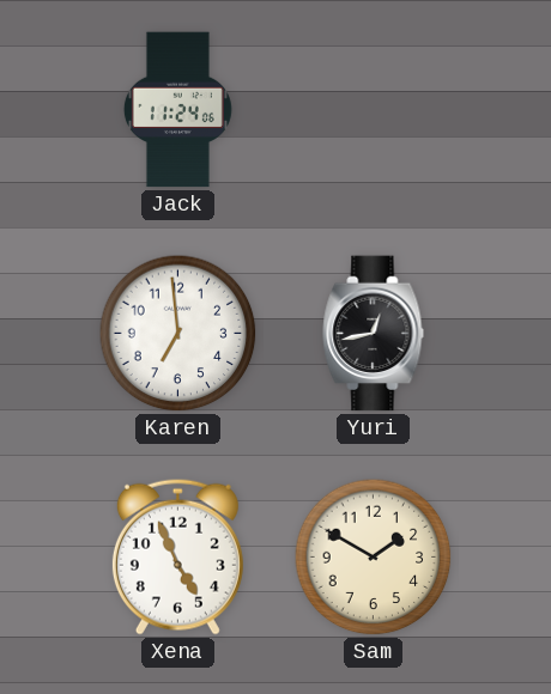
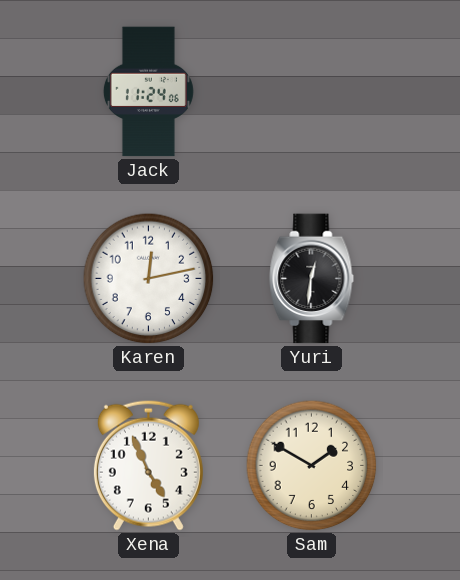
Karen: 6:59 -> 12:13 (149, 279)
Yuri: 12:43 -> 12:31 (312, 279)
